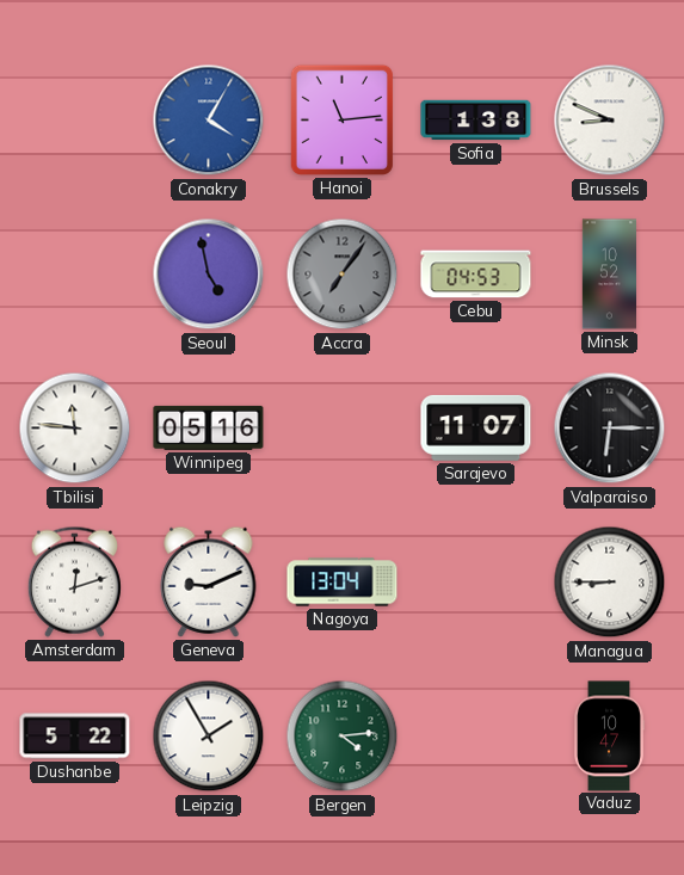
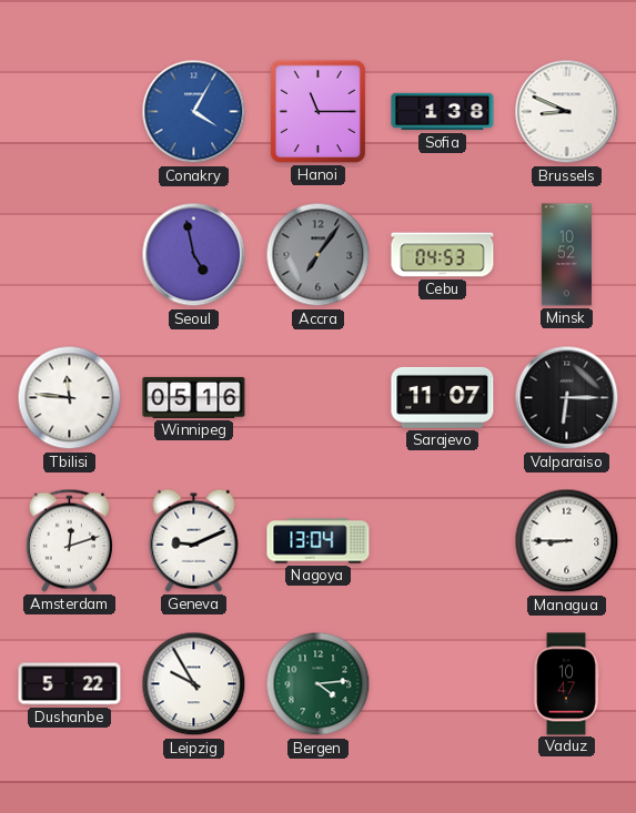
Hanoi: 11:14 -> 11:15 (317, 111)
Leipzig: 1:55 -> 9:55 (194, 684)
